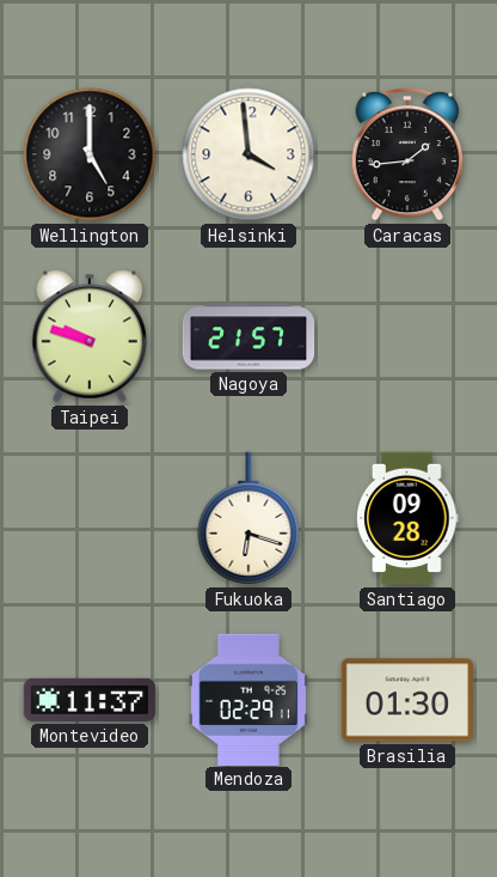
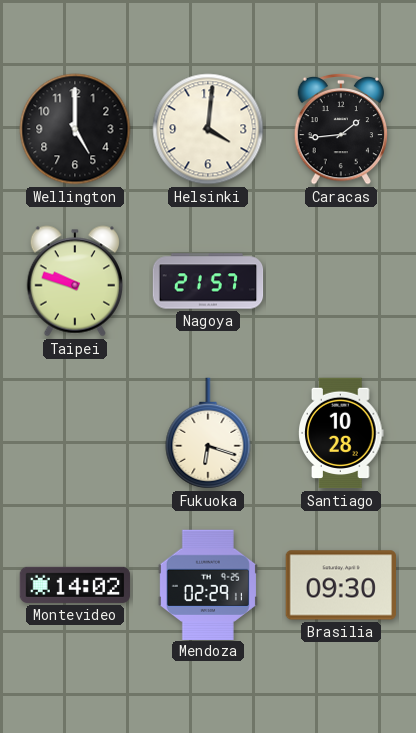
Helsinki: 3:59 -> 4:01 (208, 129)
Santiago: 09:28 -> 10:28 (341, 433)
Montevideo: 11:37 -> 14:02 (75, 585)
Brasilia: 01:30 -> 09:30 (340, 585)
